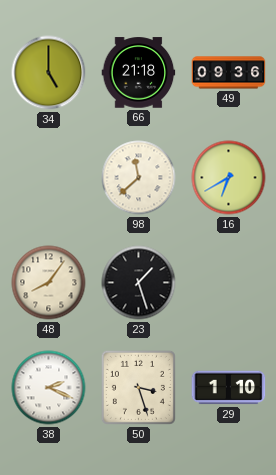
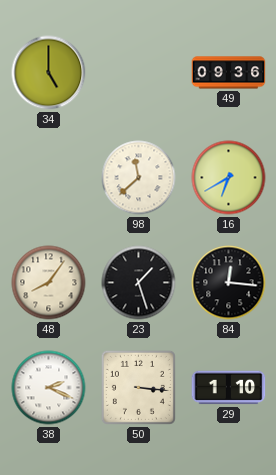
66: 21:18 -> none (139, 73)
84: none -> 12:16 (229, 283)
50: 3:27 -> 3:16 (138, 387)
